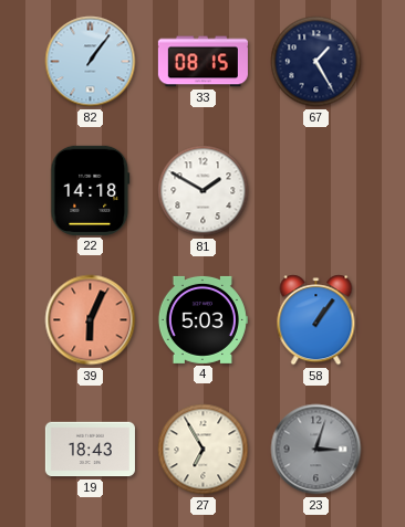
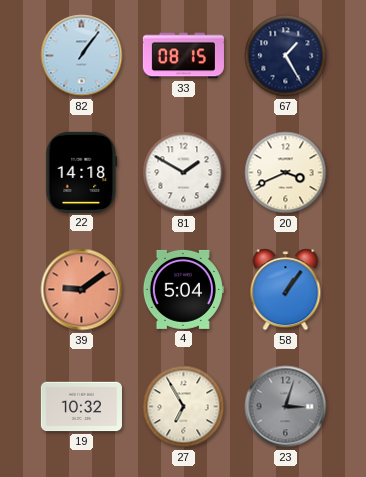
20: none -> 3:41 (286, 173)
39: 6:04 -> 9:09 (82, 290)
4: 5:03 -> 5:04 (183, 289)
19: 18:43 -> 10:32 (81, 407)
